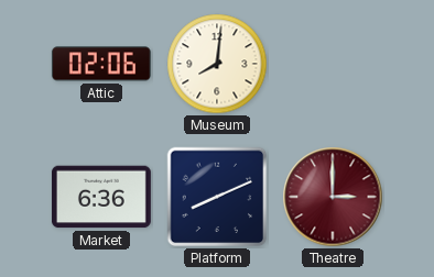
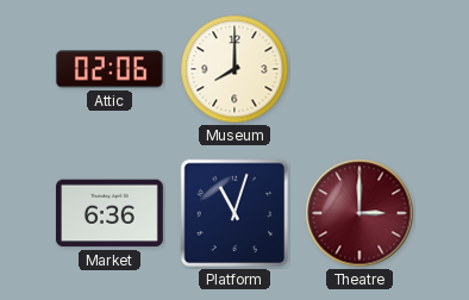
Museum: 8:01 -> 8:00 (234, 69)
Platform: 8:11 -> 11:03 (234, 213)
